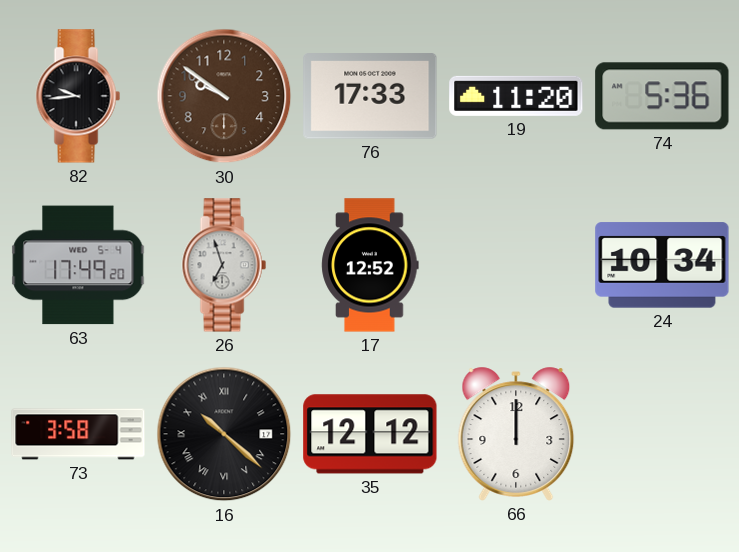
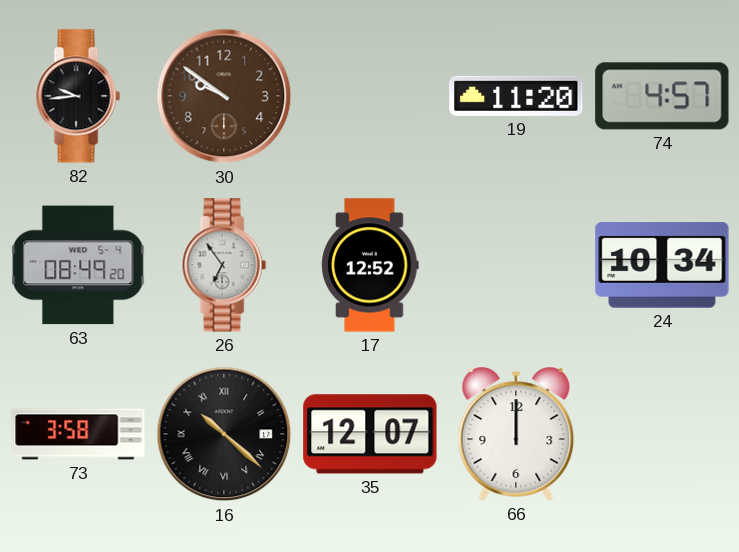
76: 17:33 -> none (370, 96)
74: 5:36 -> 4:57 (662, 96)
63: 17:49 -> 08:49 (78, 265)
26: 6:57 -> 6:54 (224, 265)
35: 12:12 -> 12:07 (370, 434)
